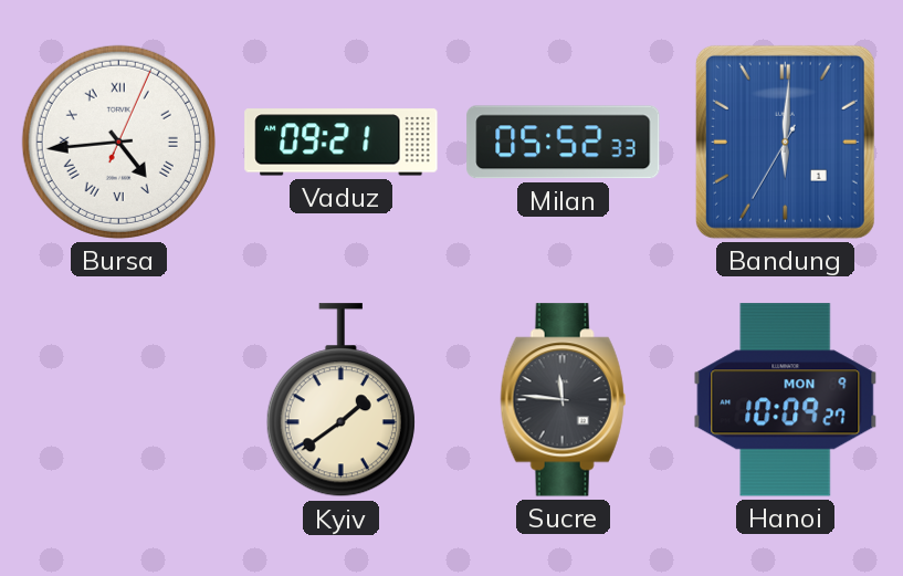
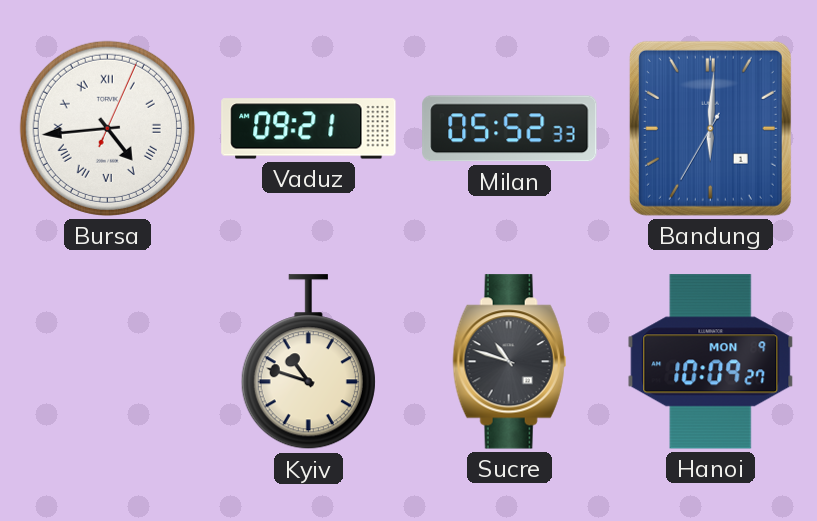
Kyiv: 1:39 -> 10:48 (308, 362)
Sucre: 11:46 -> 10:48 (510, 362)
